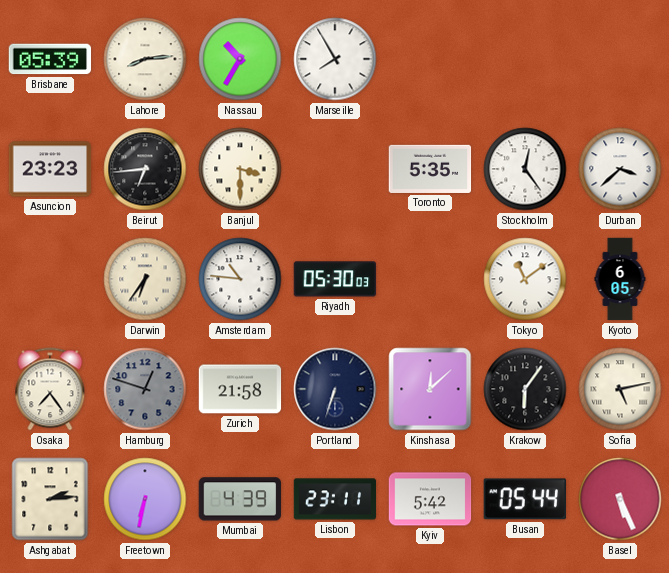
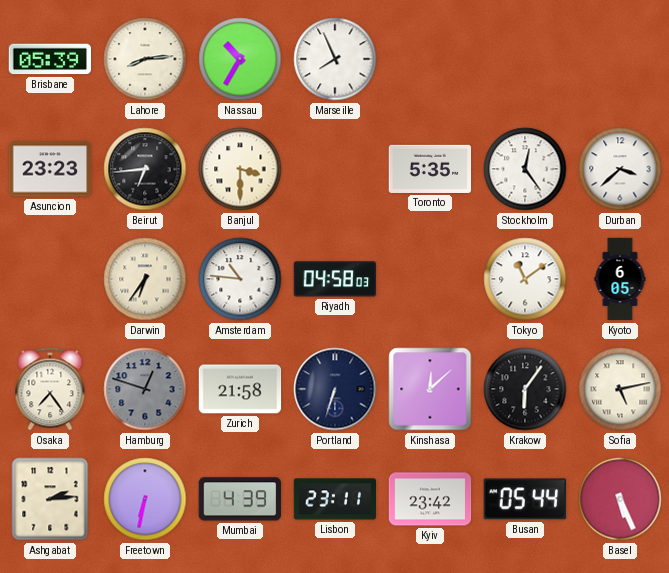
Marseille: 7:55 -> 7:56 (335, 59)
Riyadh: 05:30 -> 04:58 (335, 279)
Kyiv: 5:42 -> 23:42 (430, 499)
